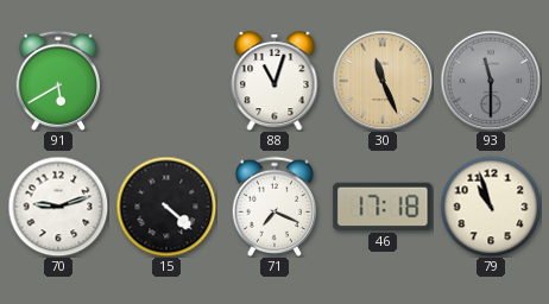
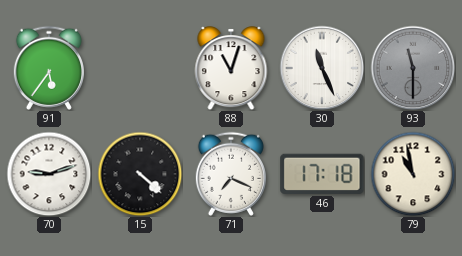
91: 5:40 -> 5:36 (49, 68)
30 dial: champagne -> white (322, 68)
79: 10:57 -> 10:58 (413, 174)
